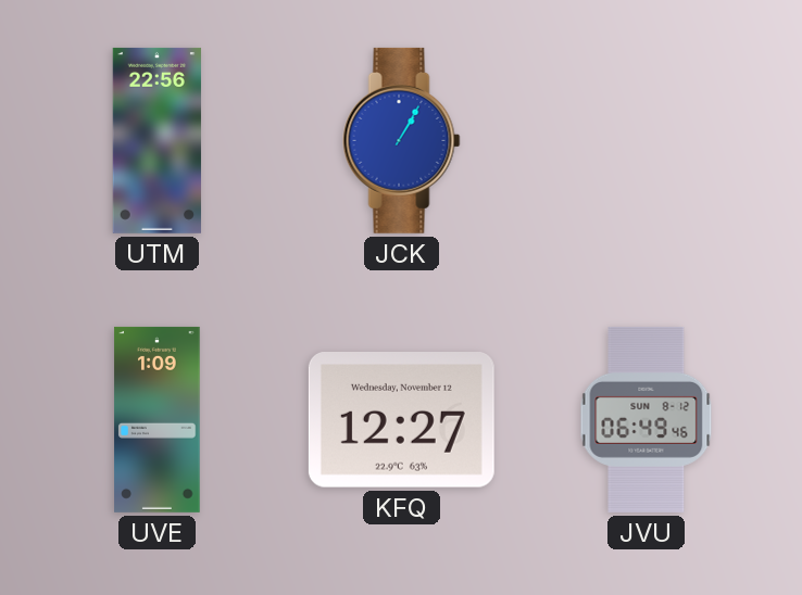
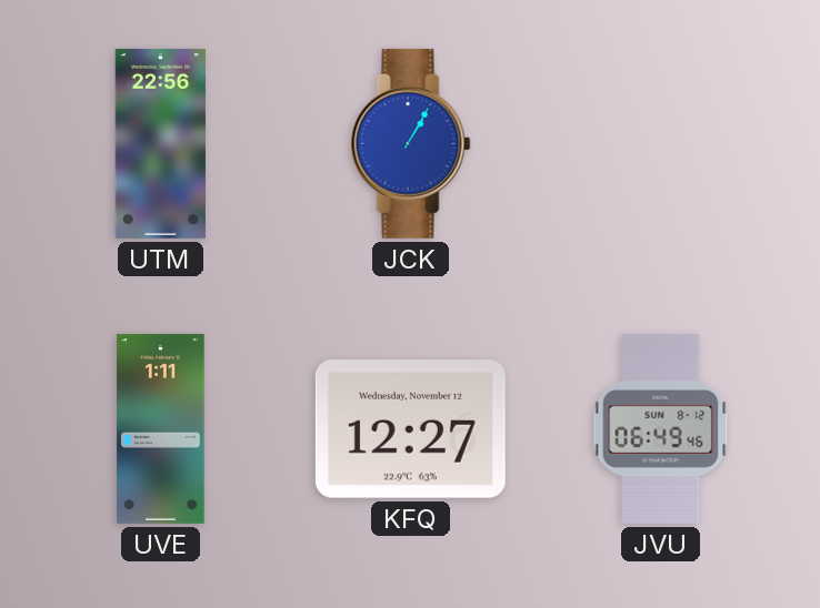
UVE: 1:09 -> 1:11 (161, 428)
